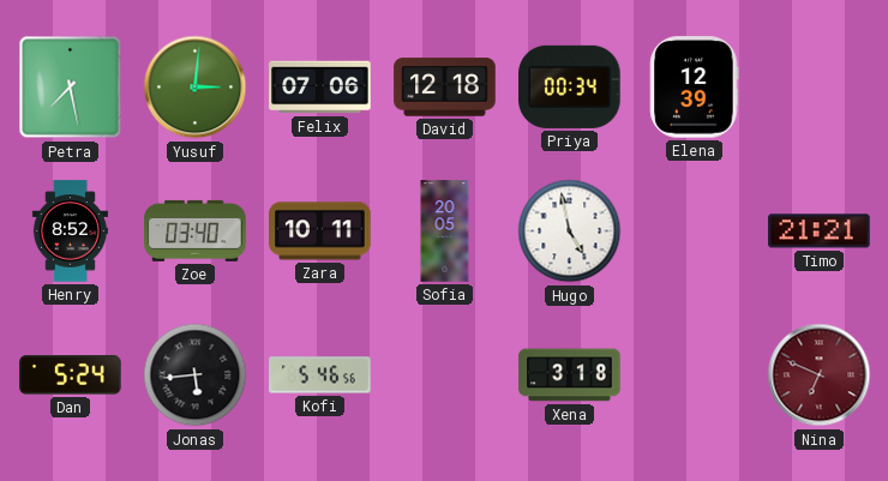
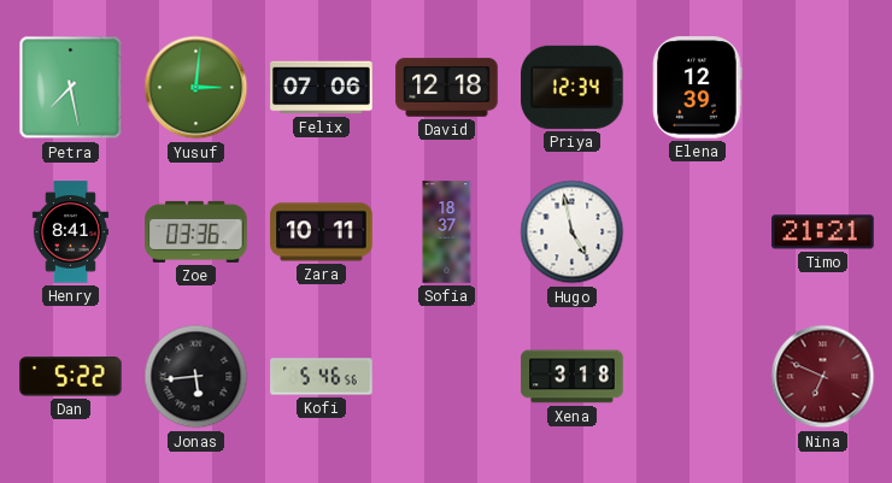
Priya: 00:34 -> 12:34 (573, 87)
Henry: 8:52 -> 8:41 (70, 232)
Zoe: 03:40 -> 03:36 (196, 231)
Sofia: 20:05 -> 18:37 (447, 232)
Dan: 5:24 -> 5:22 (71, 377)
